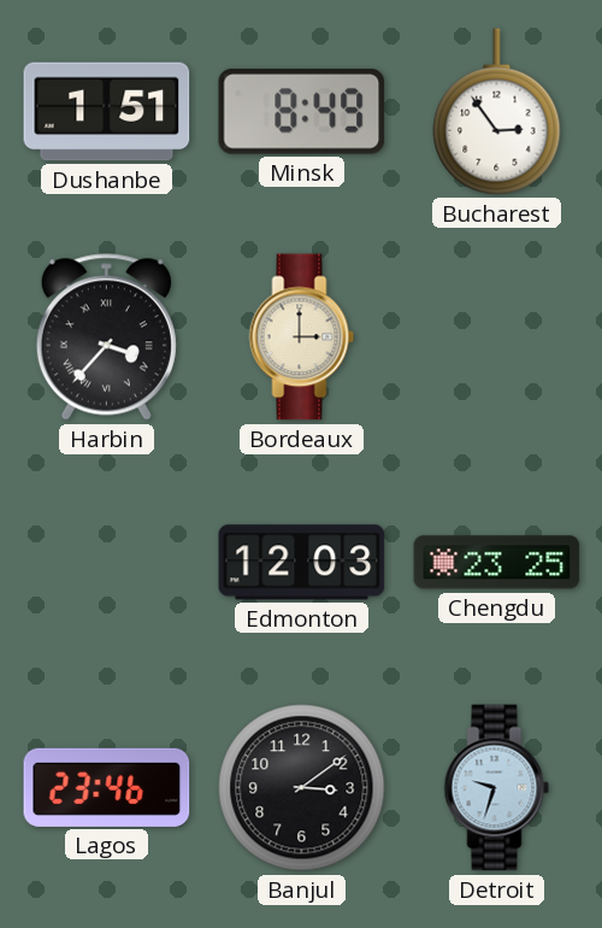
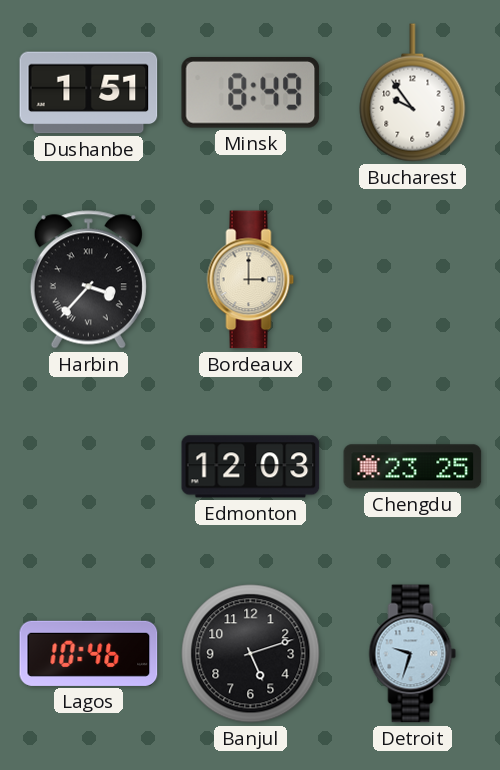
Bucharest: 2:54 -> 9:54 (413, 93)
Lagos: 23:46 -> 10:46 (89, 653)
Banjul: 3:09 -> 5:12 (251, 654)
